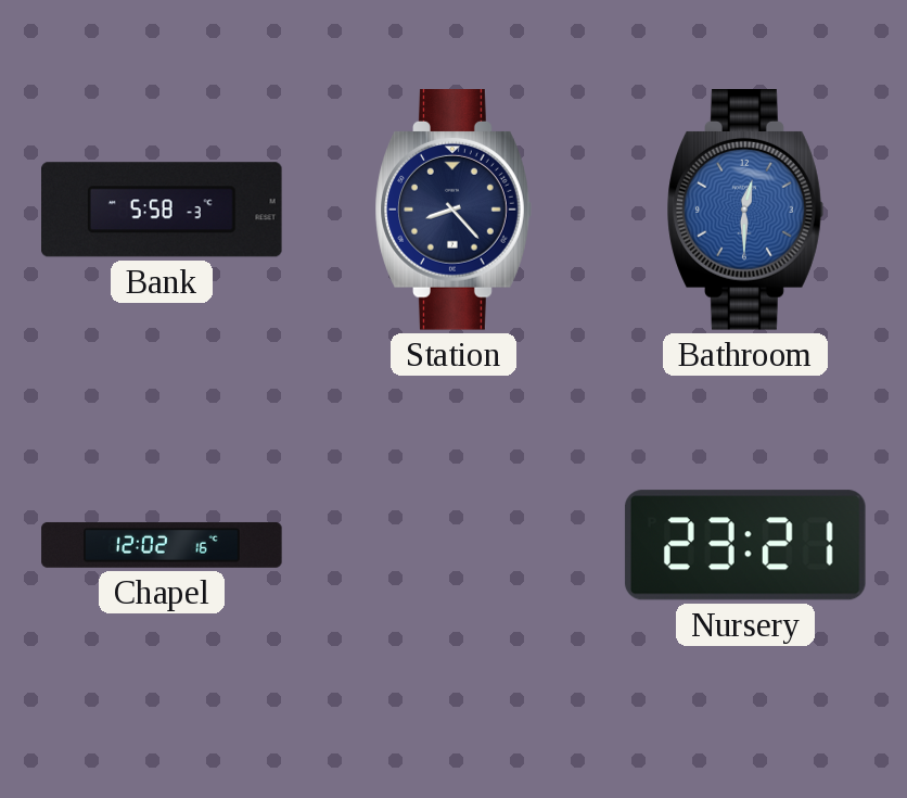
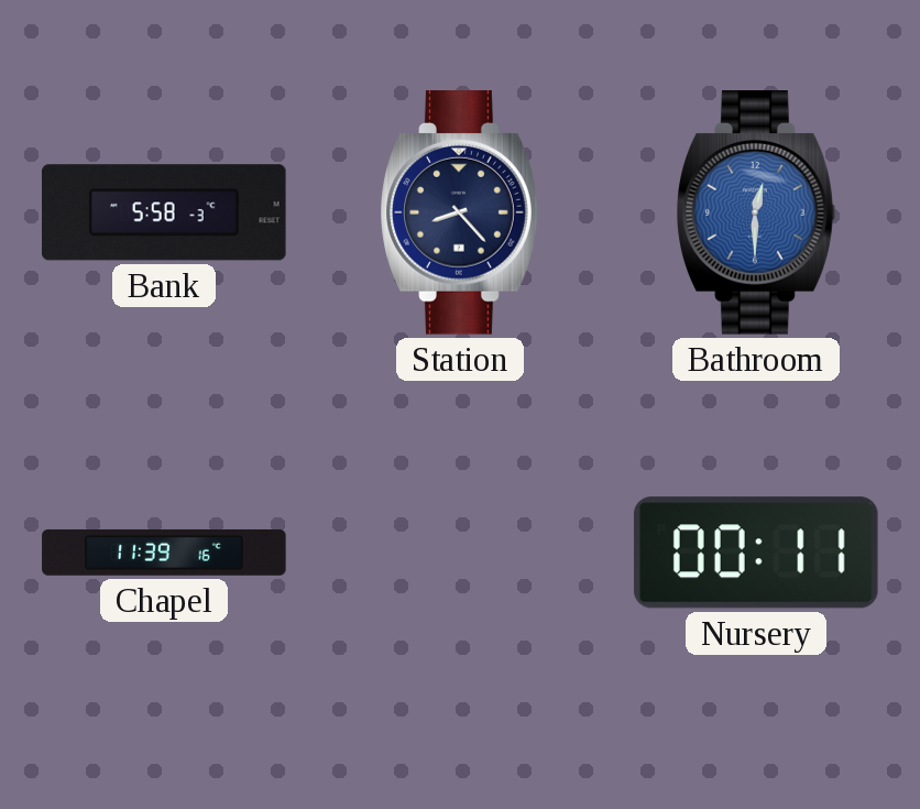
Chapel: 12:02 -> 11:39 (164, 553)
Nursery: 23:21 -> 00:11 (756, 553)
